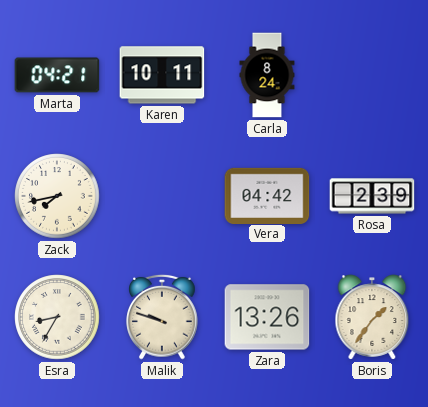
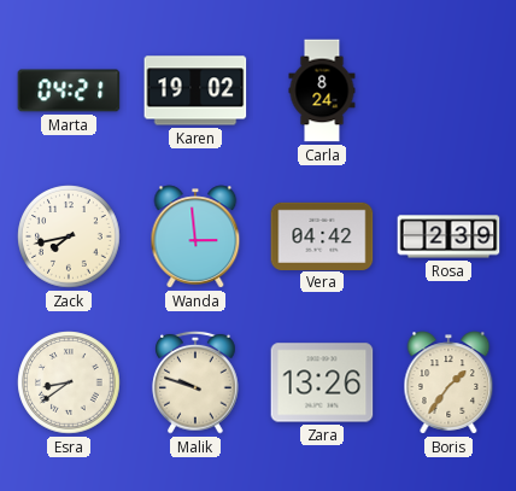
Karen: 10:11 -> 19:02 (195, 90)
Wanda: none -> 2:59 (195, 236)
Esra: 8:35 -> 8:39 (69, 382)
